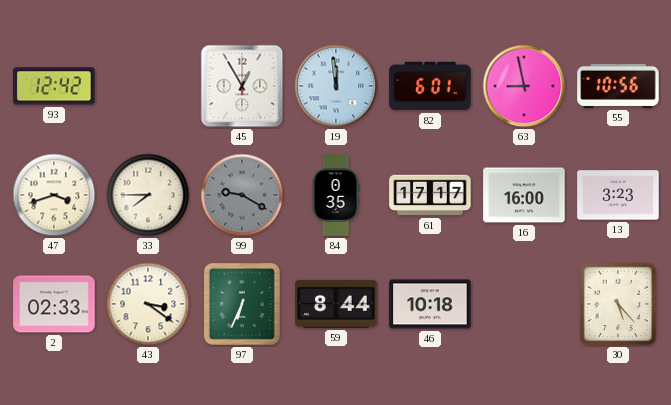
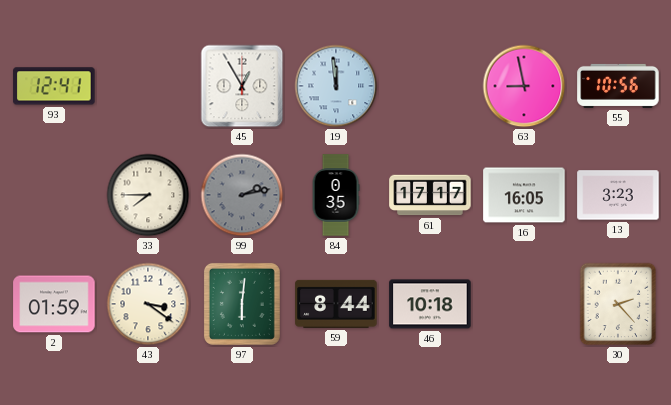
93: 12:42 -> 12:41 (54, 86)
82: 6:01 -> none (430, 86)
47: 3:42 -> none (54, 195)
99: 9:20 -> 2:13 (242, 195)
16: 16:00 -> 16:05 (524, 195)
2: 02:33 -> 01:59 (54, 304)
97: 6:34 -> 6:01 (242, 304)
30: 5:23 -> 2:23 (618, 304)
